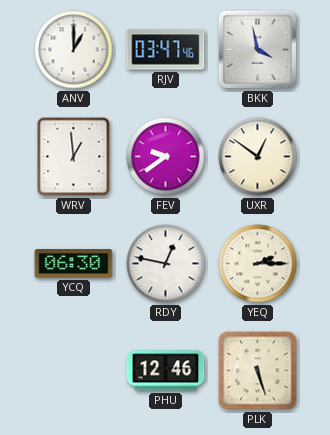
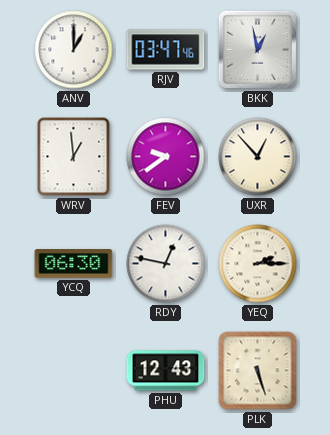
BKK: 3:58 -> 12:58 (257, 49)
UXR: 12:51 -> 12:53 (258, 157)
PHU: 12:46 -> 12:43 (166, 371)
